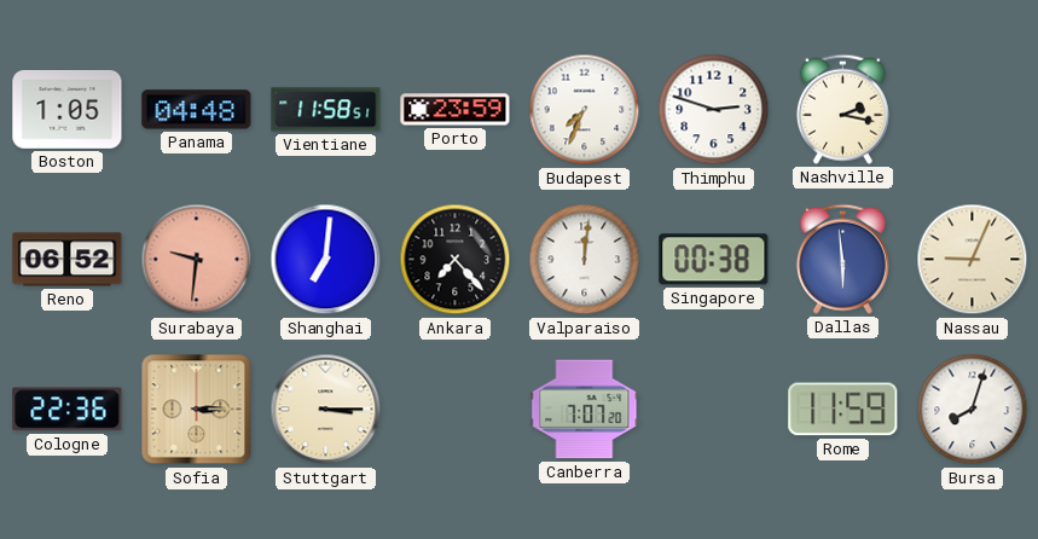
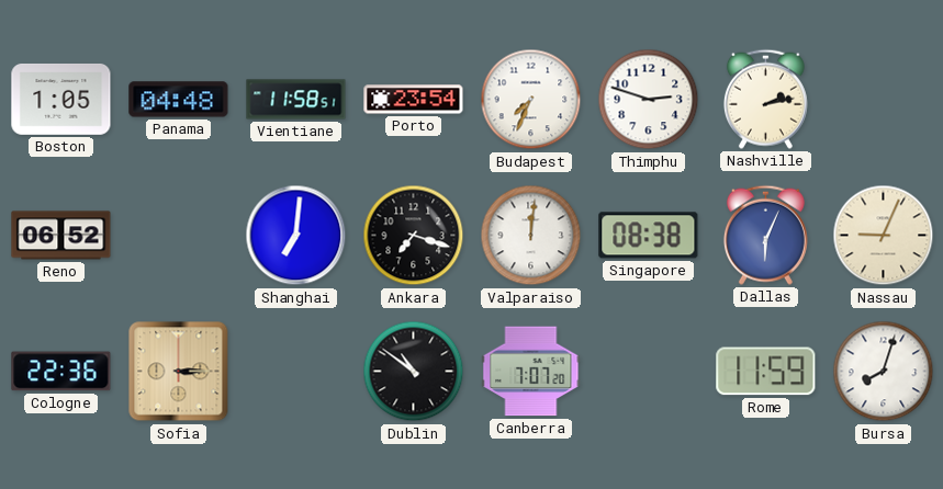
Porto: 23:59 -> 23:54 (414, 100)
Nashville: 2:17 -> 2:13 (765, 99)
Surabaya: 9:31 -> none (197, 260)
Ankara: 7:23 -> 7:18 (414, 236)
Singapore: 00:38 -> 08:38 (649, 236)
Dallas: 5:59 -> 6:04 (765, 235)
Stuttgart: 3:15 -> none (326, 410)
Dublin: none -> 10:51 (414, 372)
